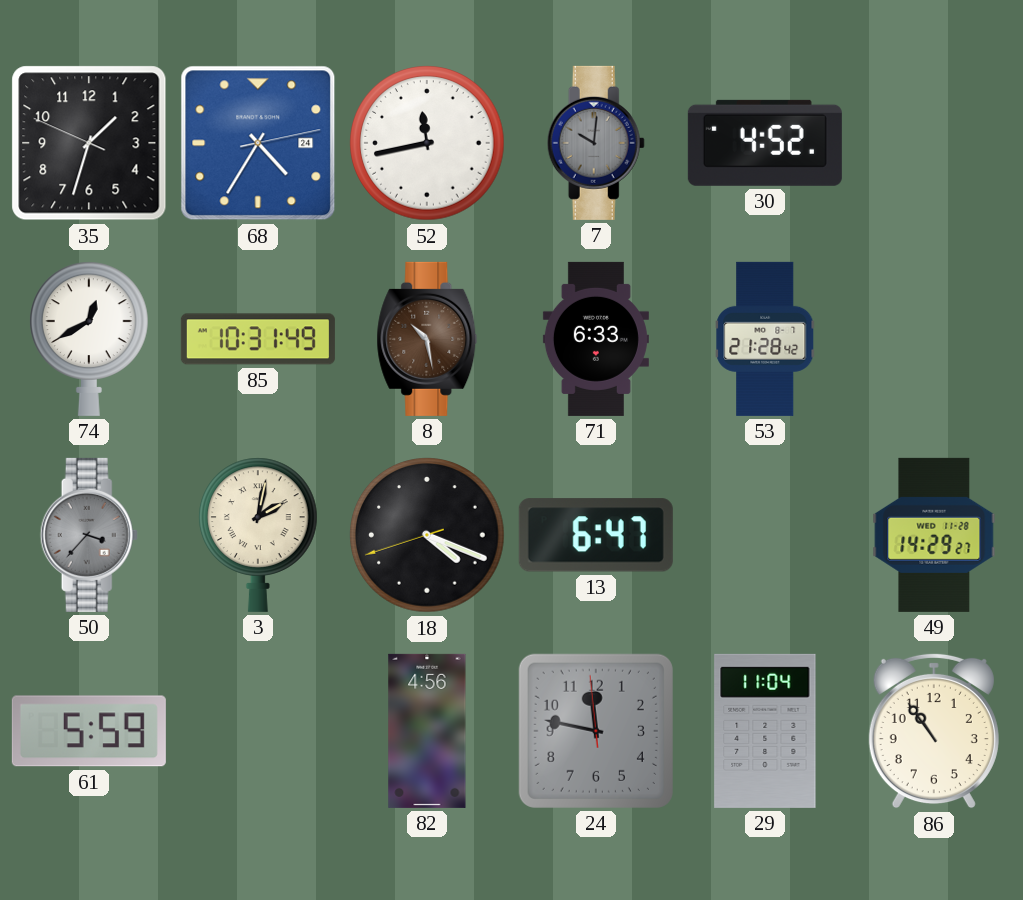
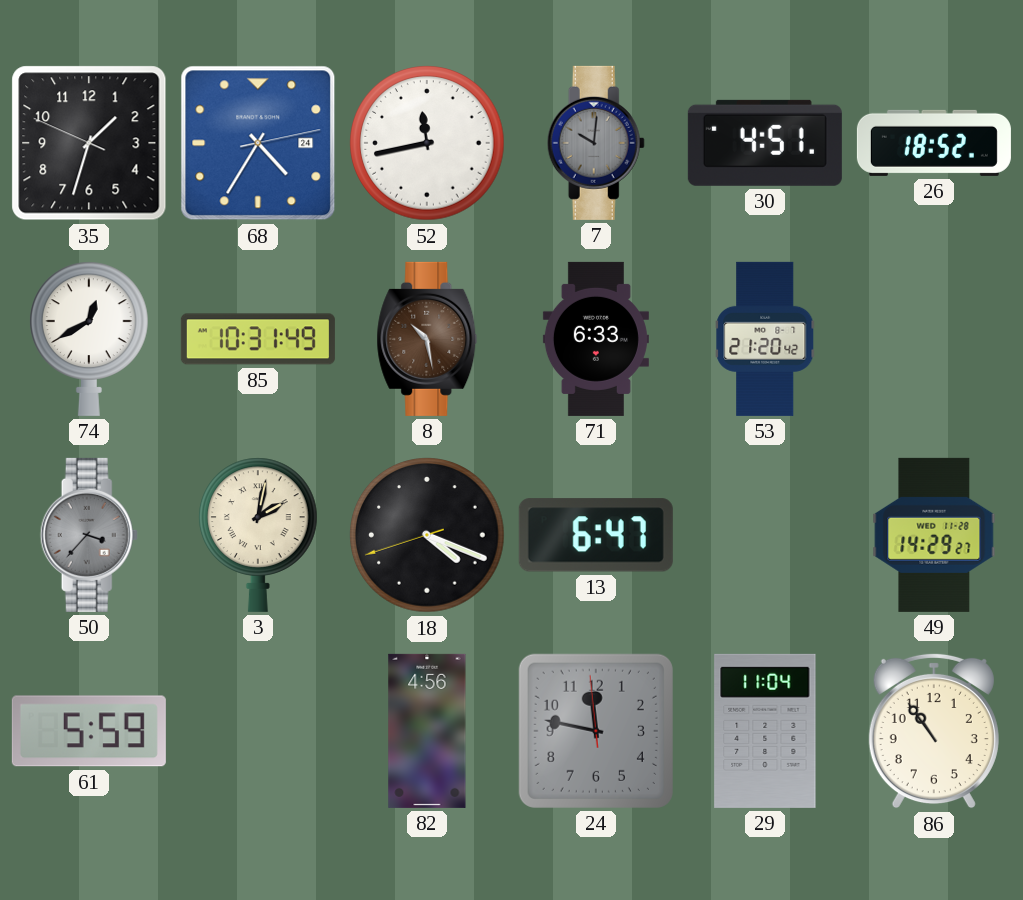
30: 4:52 -> 4:51 (765, 143)
26: none -> 18:52 (934, 143)
53: 21:28 -> 21:20 (765, 339)
